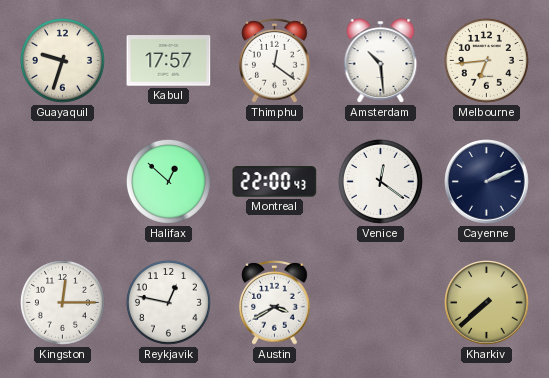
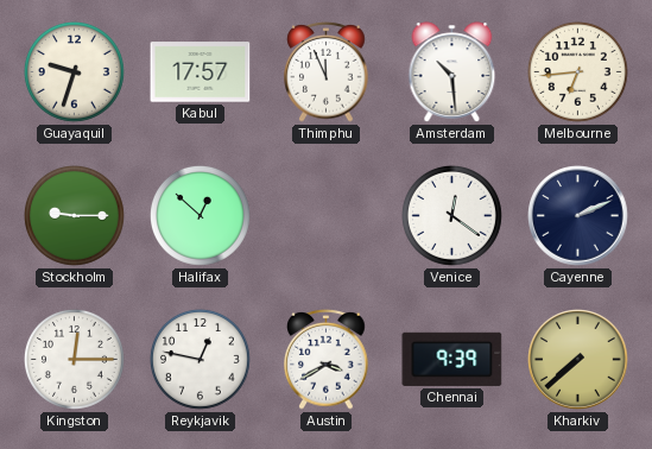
Thimphu: 12:21 -> 11:56 (327, 71)
Stockholm: none -> 9:15 (74, 215)
Montreal: 22:00 -> none (275, 182)
Chennai: none -> 9:39 (452, 359)
